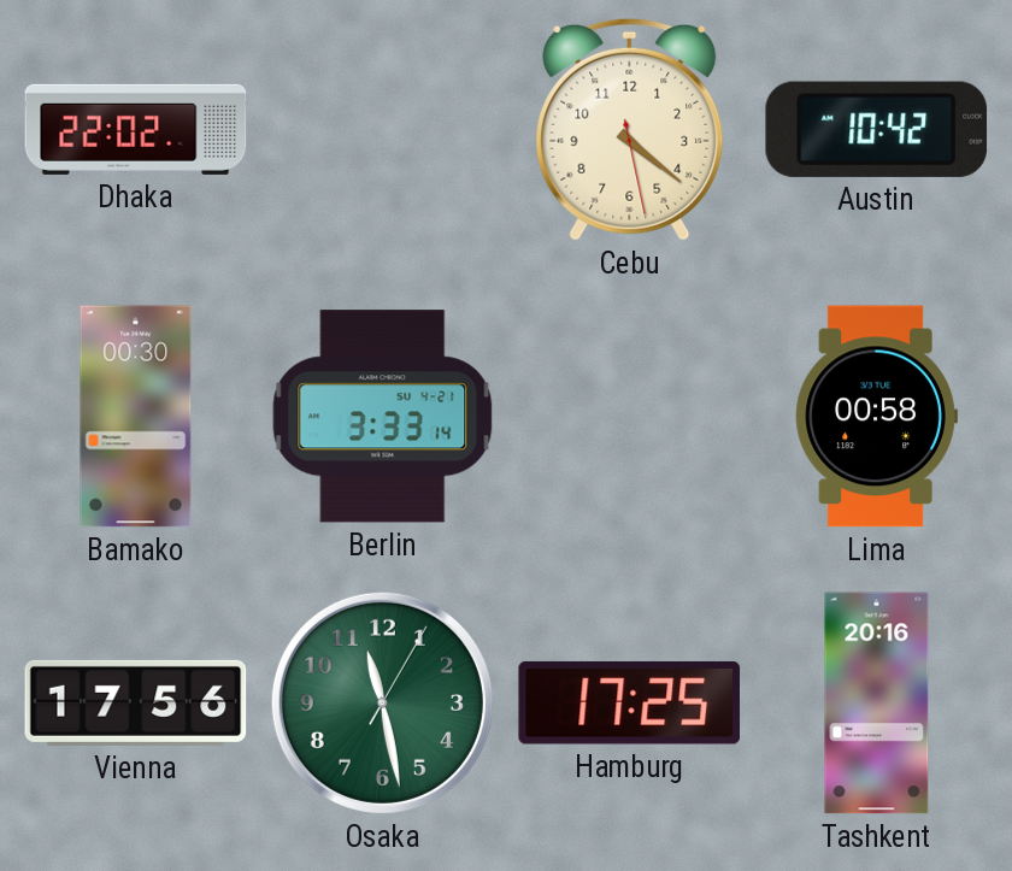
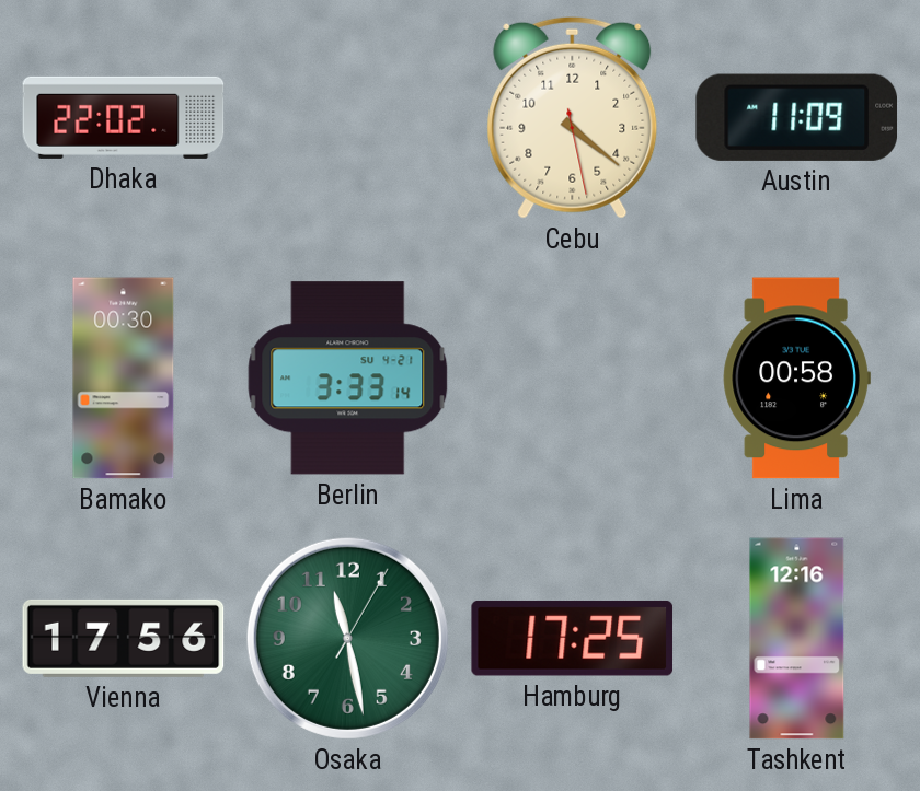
Austin: 10:42 -> 11:09 (797, 117)
Tashkent: 20:16 -> 12:16 (797, 639)
